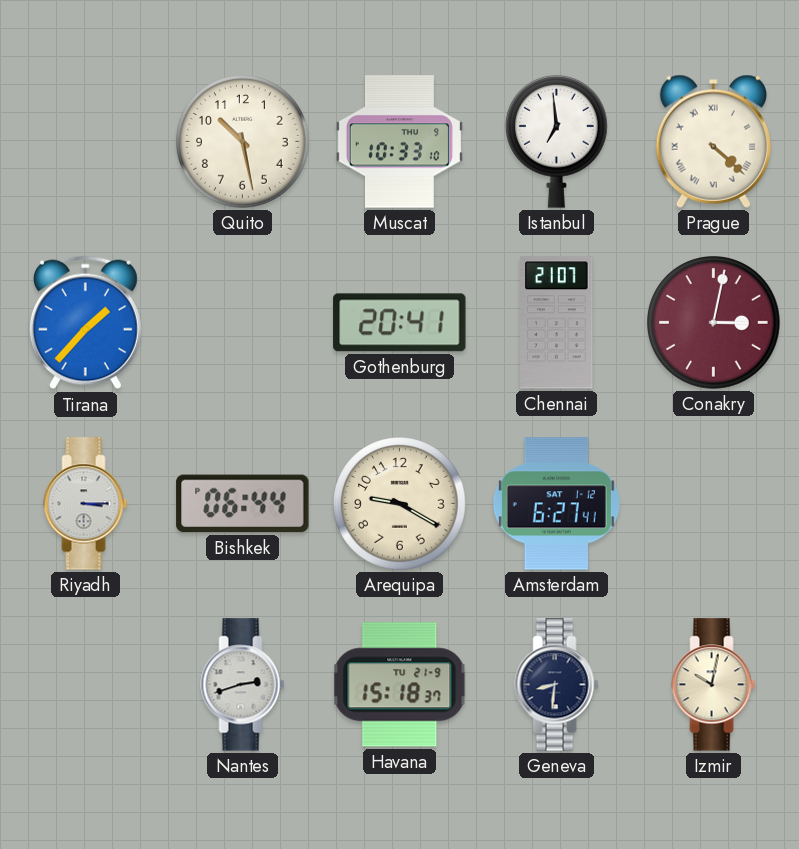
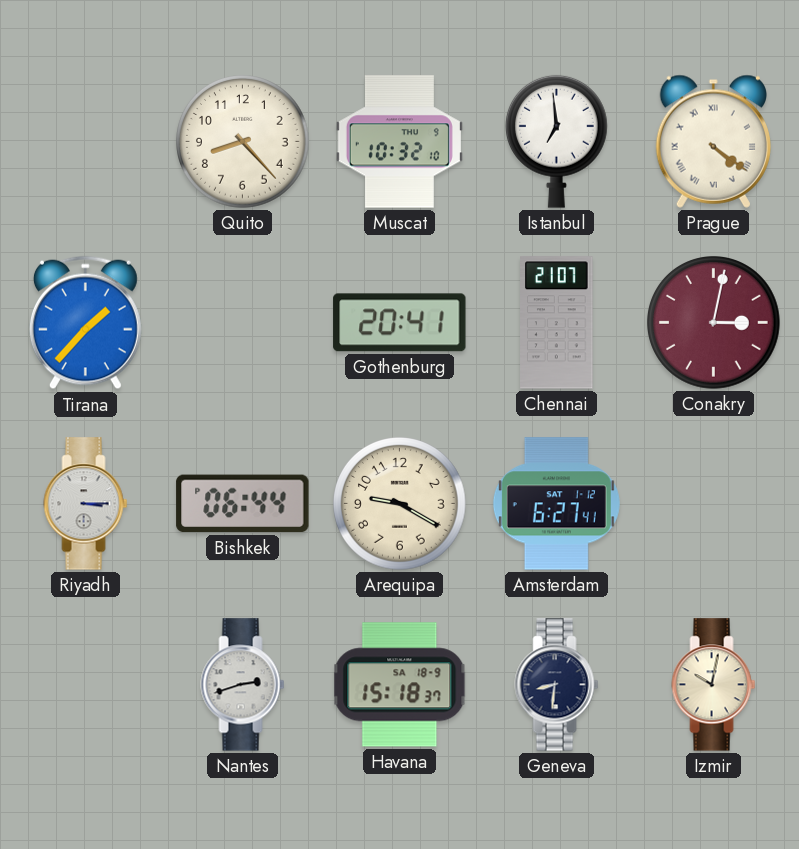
Quito: 10:28 -> 8:23 (243, 142)
Muscat: 10:33 -> 10:32 (399, 142)
Prague: 4:22 -> 4:21 (713, 141)
Havana date: TU 21-9 -> SA 18-9 (400, 685)
